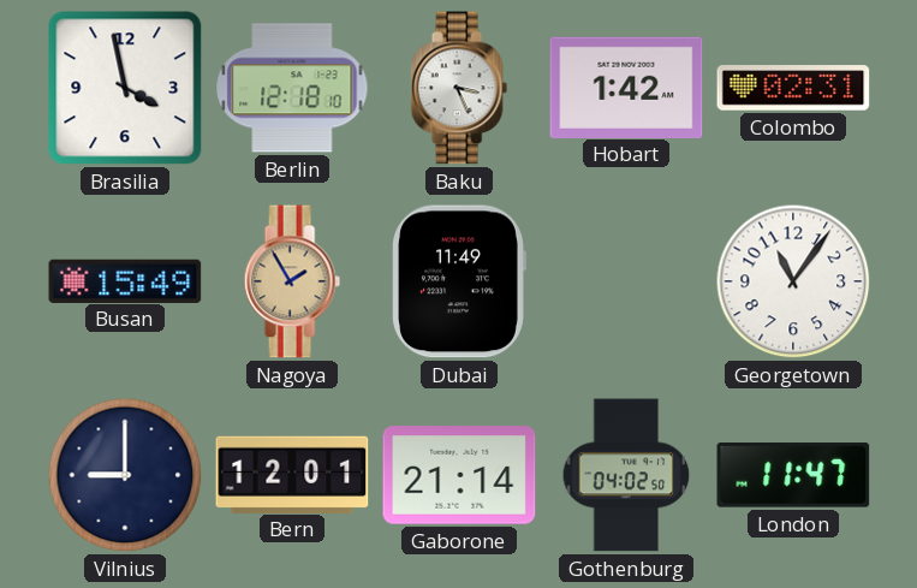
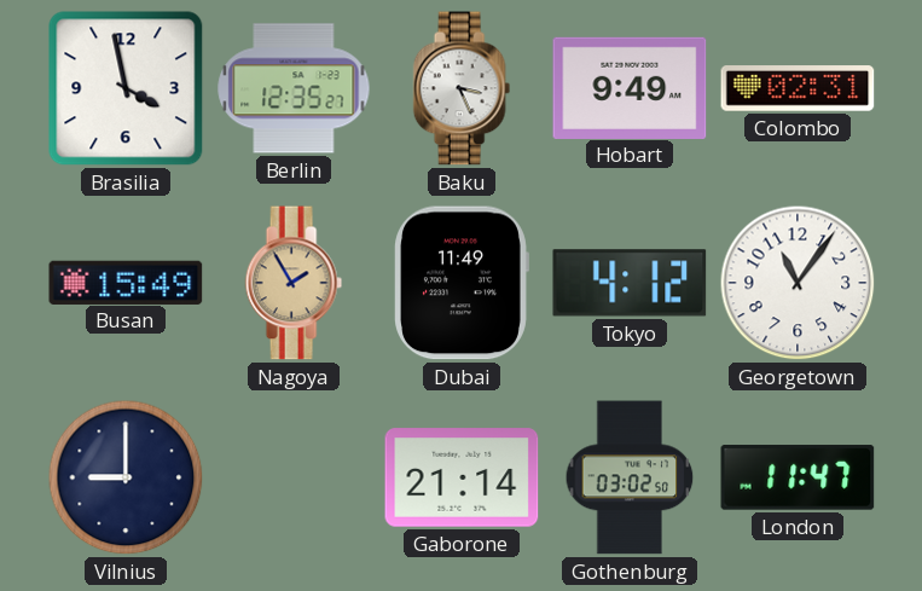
Berlin: 12:18 -> 12:35 (294, 88)
Hobart: 1:42 -> 9:49 (630, 87)
Tokyo: none -> 4:12 (630, 283)
Bern: 12:01 -> none (292, 474)
Gothenburg: 04:02 -> 03:02 (630, 477)
